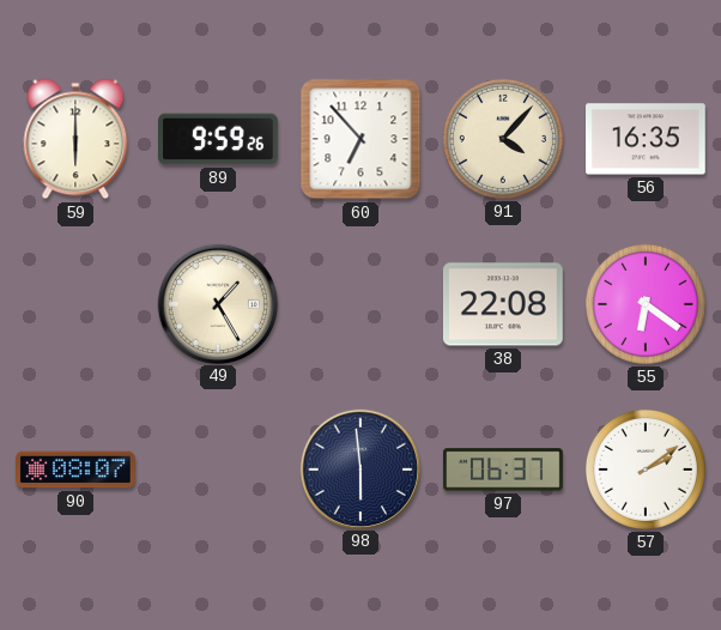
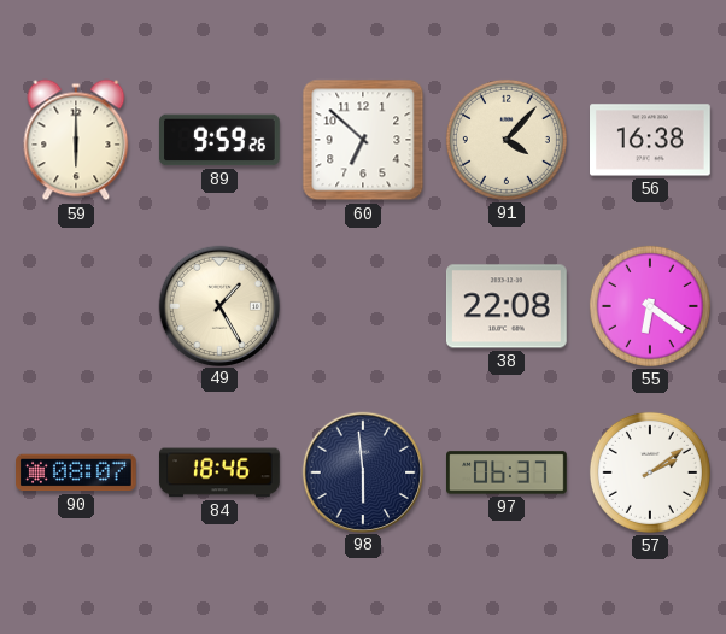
60: 6:53 -> 6:52 (363, 140)
56: 16:35 -> 16:38 (651, 140)
84: none -> 18:46 (221, 472)
